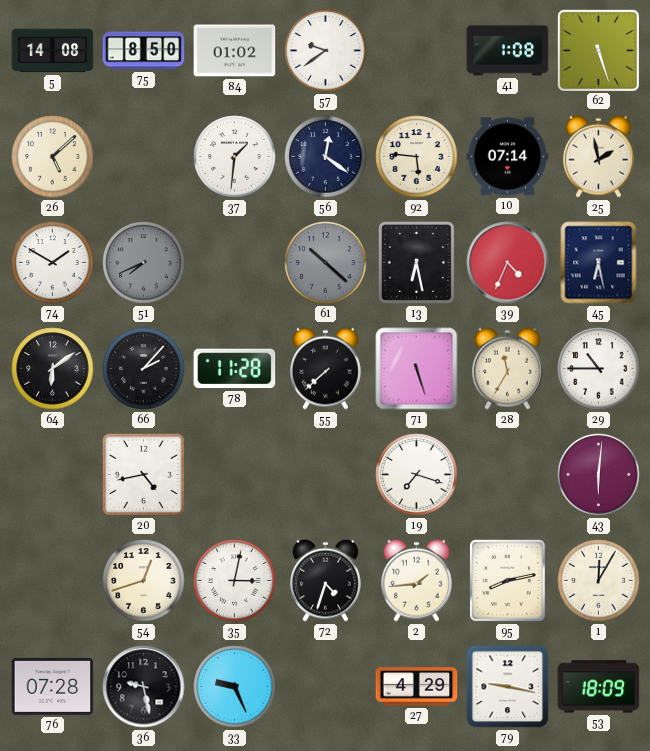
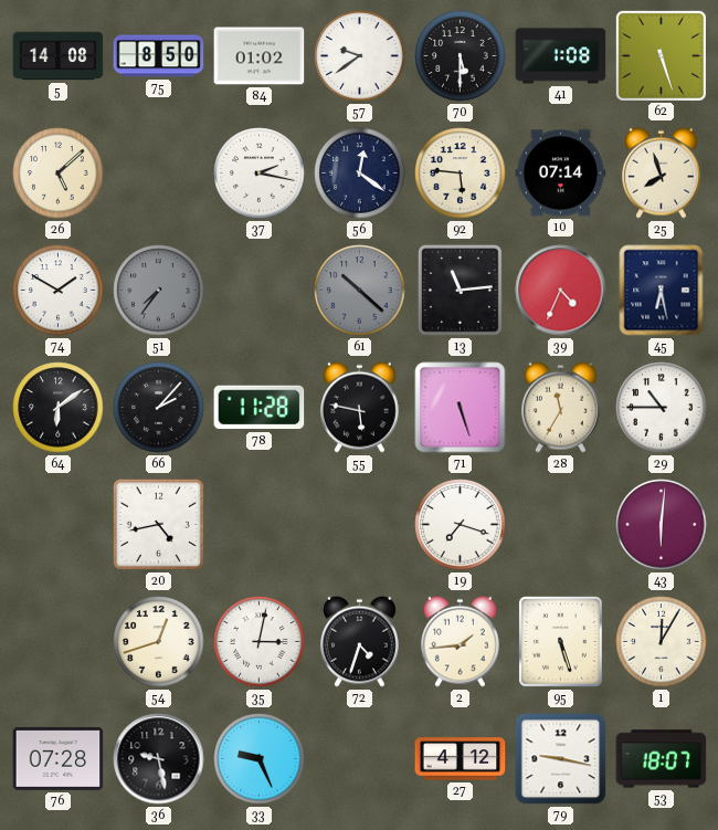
70: none -> 5:30 (461, 56)
37: 1:31 -> 2:17 (260, 174)
25: 1:58 -> 7:57 (662, 172)
51: 7:41 -> 7:36 (159, 291)
13: 6:28 -> 11:14 (461, 291)
55: 7:38 -> 5:47 (360, 407)
95: 8:13 -> 5:27 (561, 642)
27: 4:29 -> 4:12 (461, 759)
53: 18:09 -> 18:07 (662, 759)
